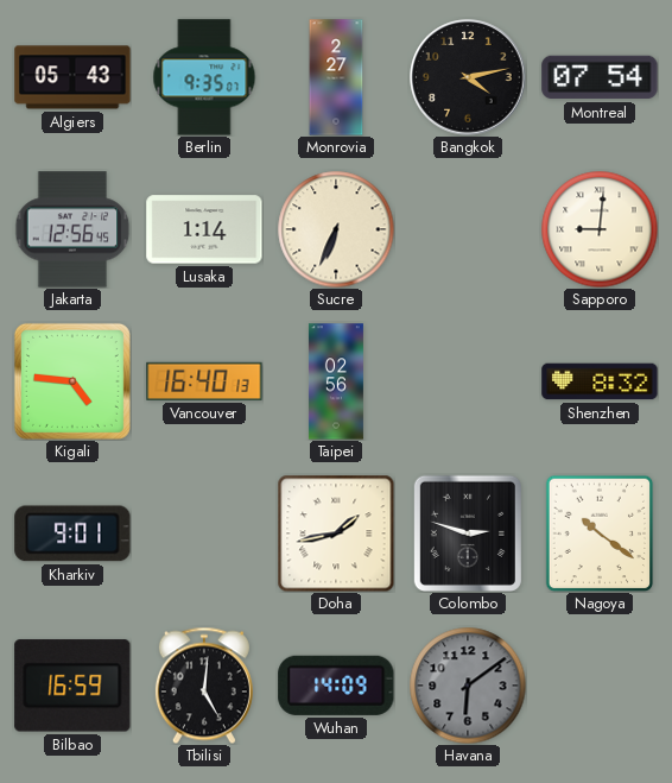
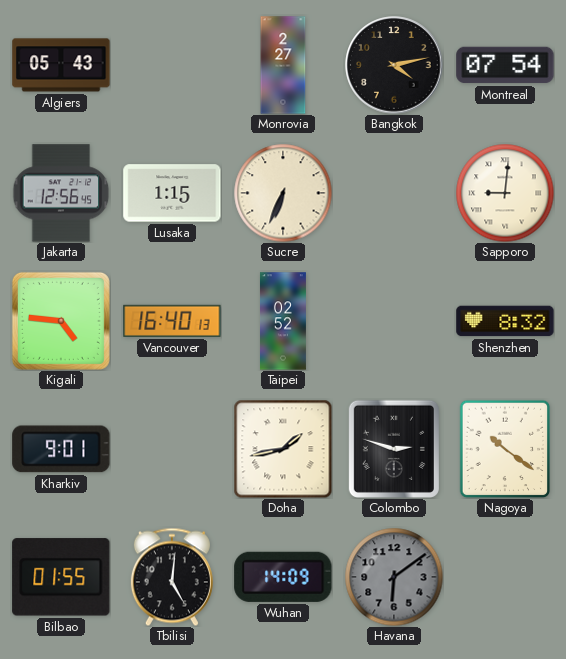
Berlin: 9:35 -> none (204, 77)
Lusaka: 1:14 -> 1:15 (172, 193)
Taipei: 02:56 -> 02:52 (283, 321)
Bilbao: 16:59 -> 01:55 (61, 577)
